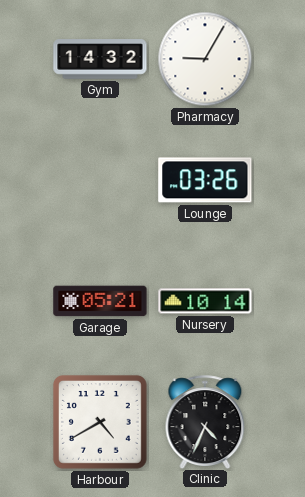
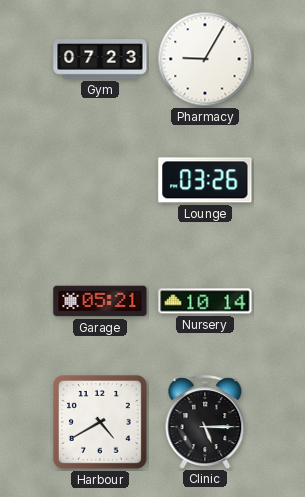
Gym: 14:32 -> 07:23 (100, 59)
Clinic: 4:34 -> 5:15 (205, 422)
